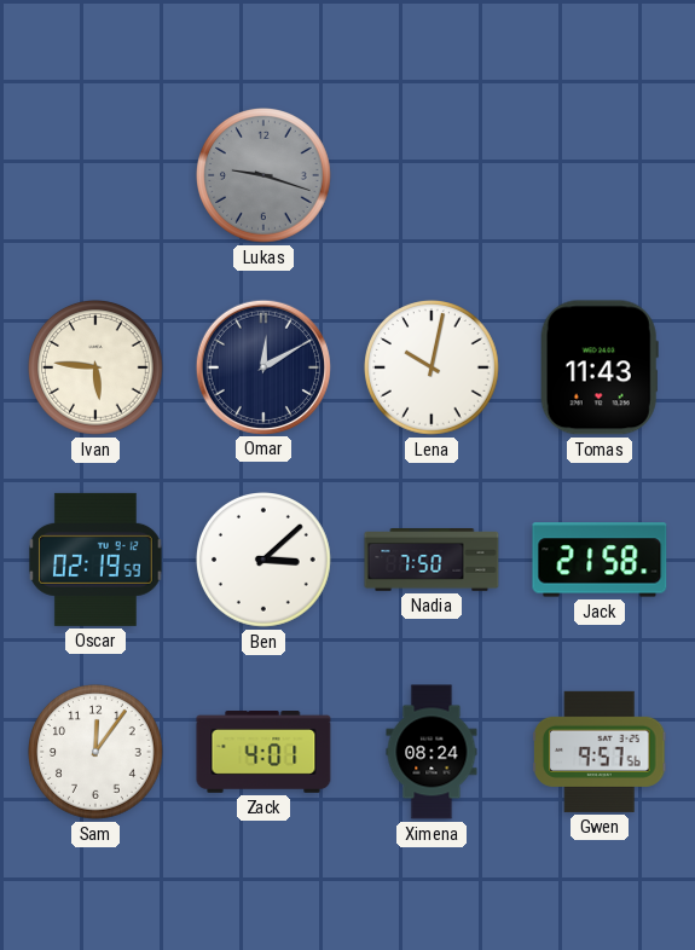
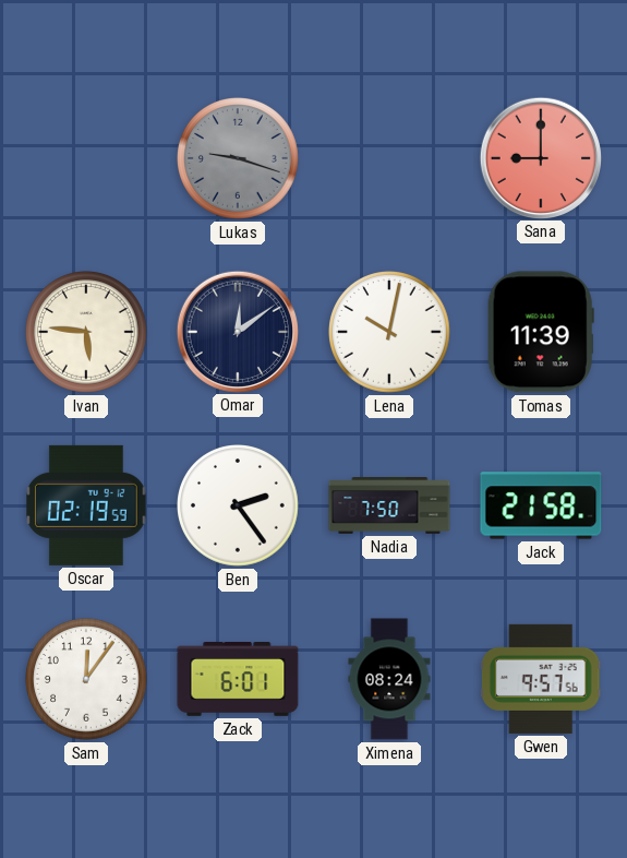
Sana: none -> 9:00 (540, 157)
Omar: 12:10 -> 12:09 (237, 331)
Tomas: 11:43 -> 11:39 (541, 332)
Ben: 3:08 -> 2:24 (239, 507)
Zack: 4:01 -> 6:01 (238, 680)
